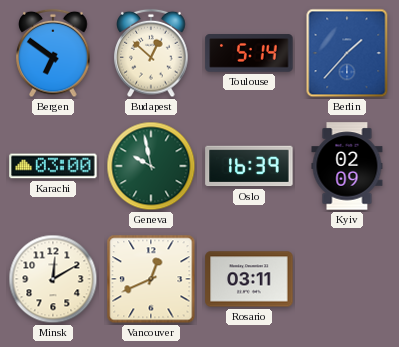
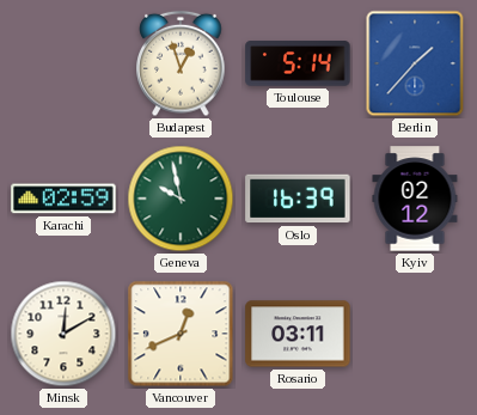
Bergen: 6:51 -> none (53, 53)
Budapest: 12:52 -> 12:57 (181, 63)
Karachi: 03:00 -> 02:59 (63, 199)
Kyiv: 02:09 -> 02:12 (415, 199)
